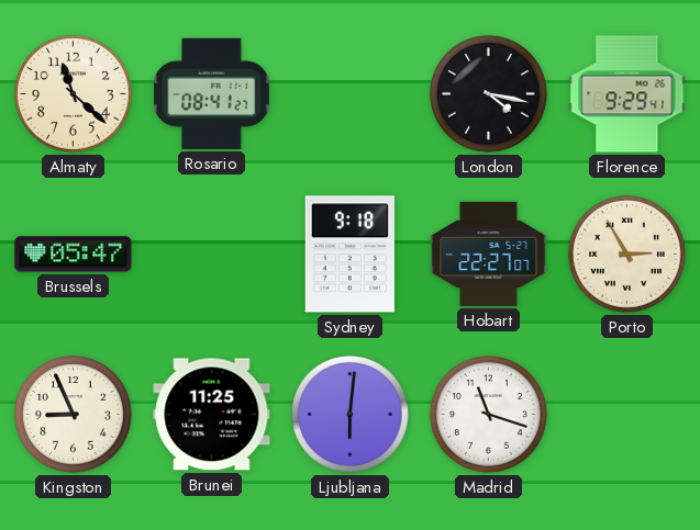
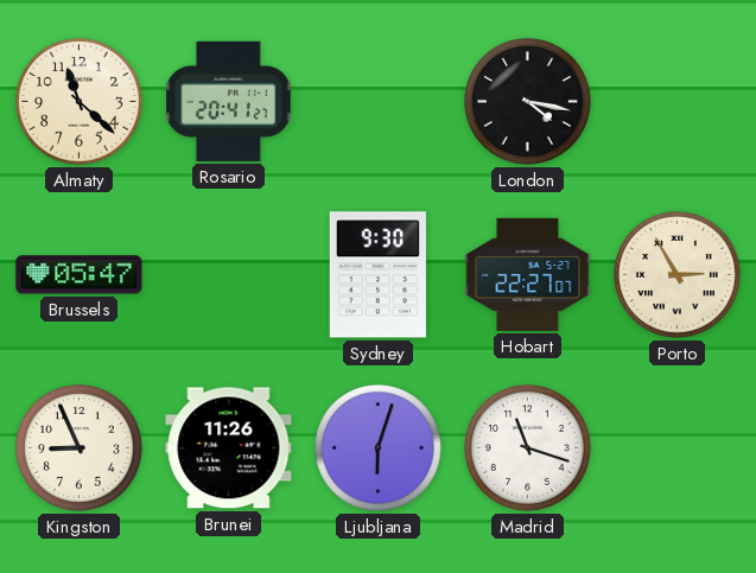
Rosario: 08:41 -> 20:41 (229, 101)
Florence: 9:29 -> none (627, 94)
Sydney: 9:18 -> 9:30 (377, 275)
Brunei: 11:25 -> 11:26 (229, 448)
Ljubljana: 6:01 -> 6:03 (379, 448)
